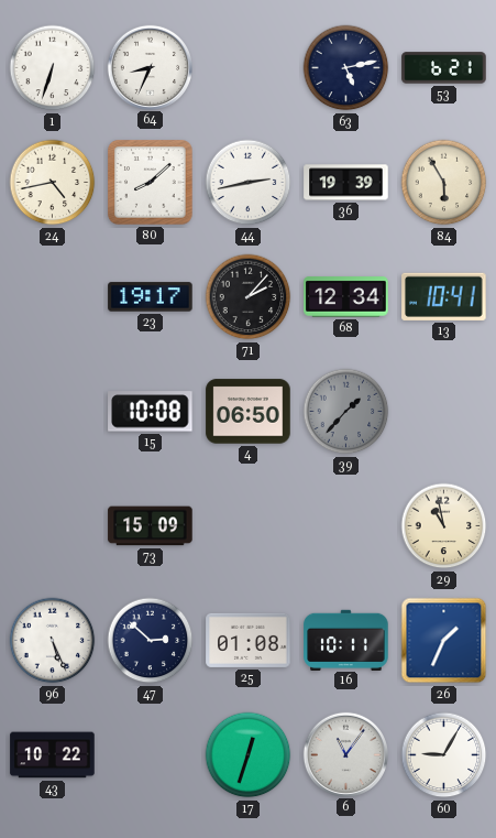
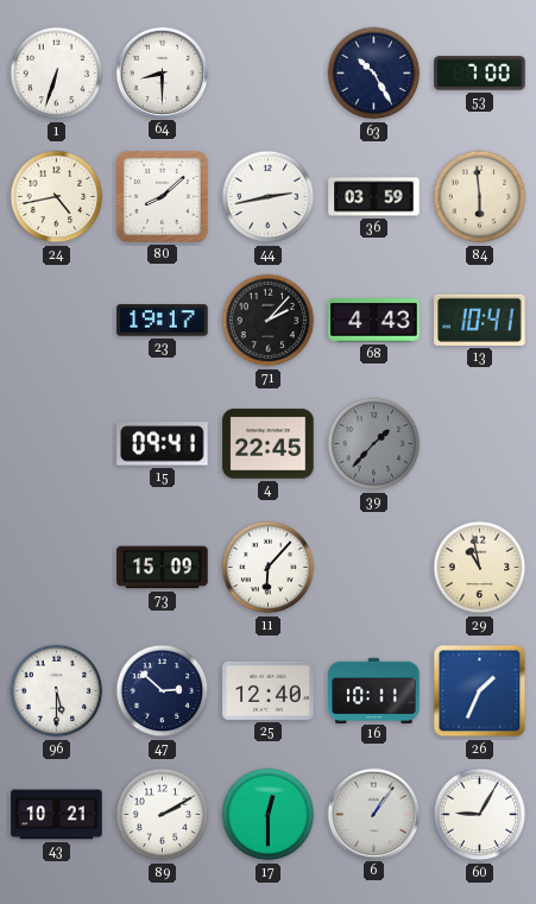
64: 8:34 -> 8:30 (162, 72)
63: 5:13 -> 10:25 (374, 74)
53: 6:21 -> 7:00 (480, 74)
36: 19:39 -> 03:59 (374, 197)
84: 5:55 -> 5:59 (480, 197)
68: 12:34 -> 4:43 (374, 321)
15: 10:08 -> 09:41 (163, 444)
4: 06:50 -> 22:45 (269, 444)
11: none -> 6:07 (269, 568)
96: 5:26 -> 5:30 (57, 691)
25: 01:08 -> 12:40 (269, 690)
43: 10:22 -> 10:21 (57, 815)
89: none -> 2:10 (163, 815)
17: 12:33 -> 12:30 (269, 815)
6: 11:06 -> 1:06 (373, 814)
